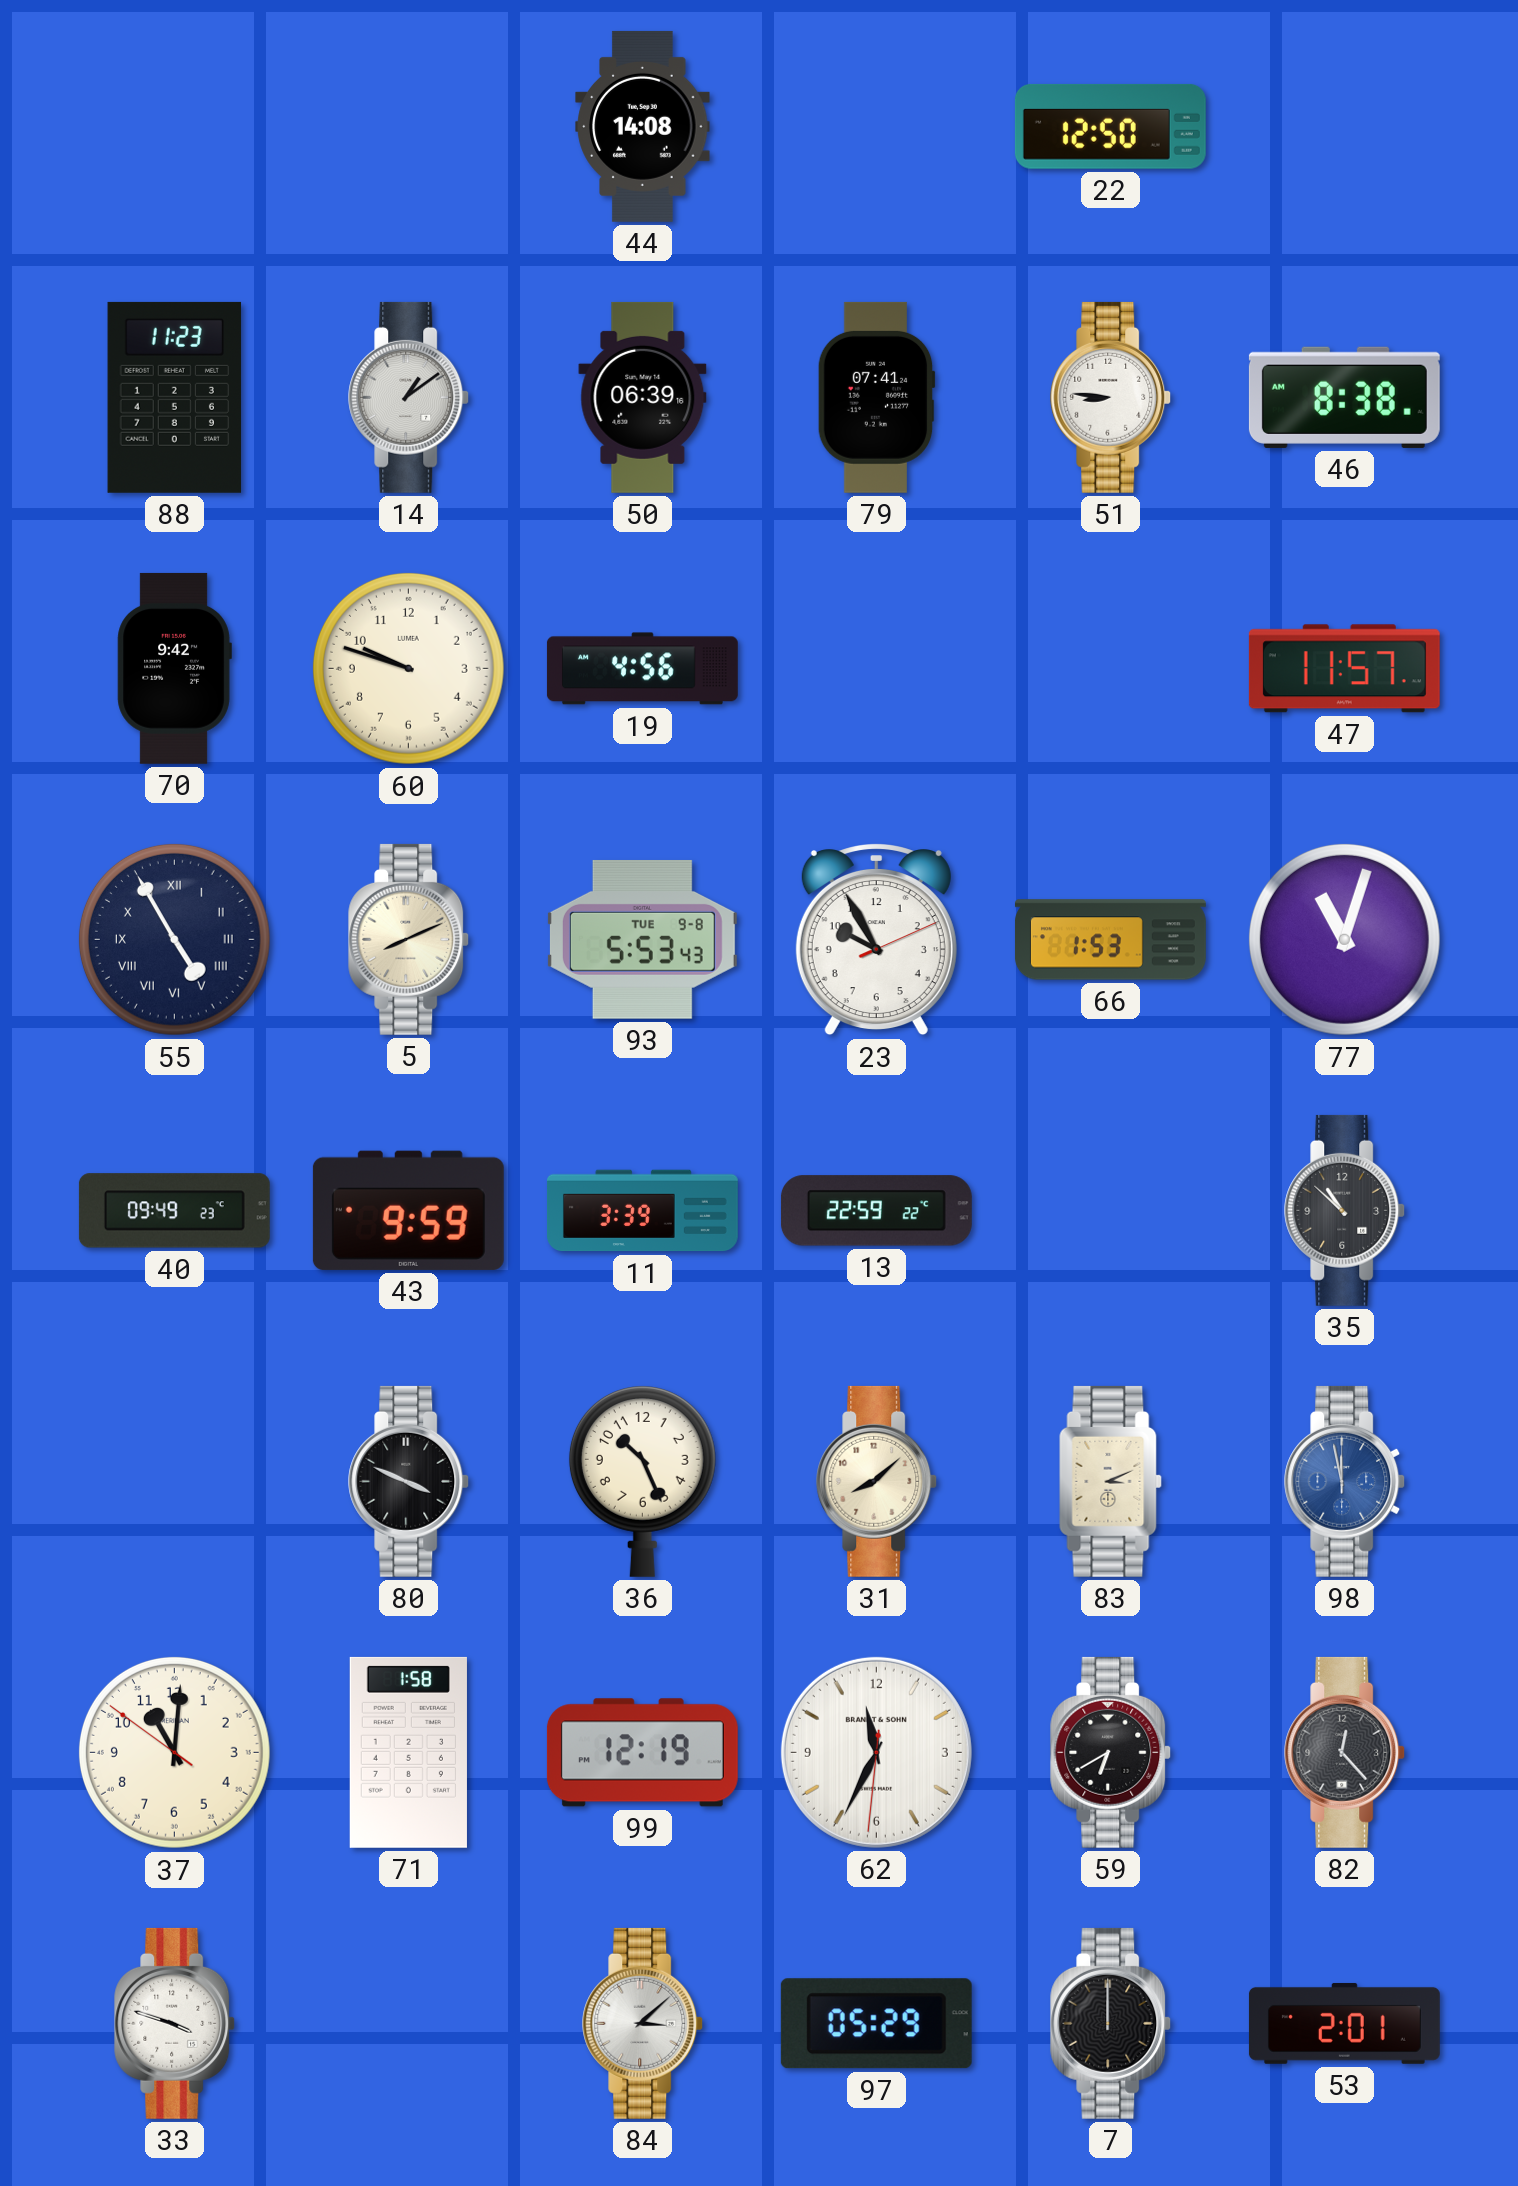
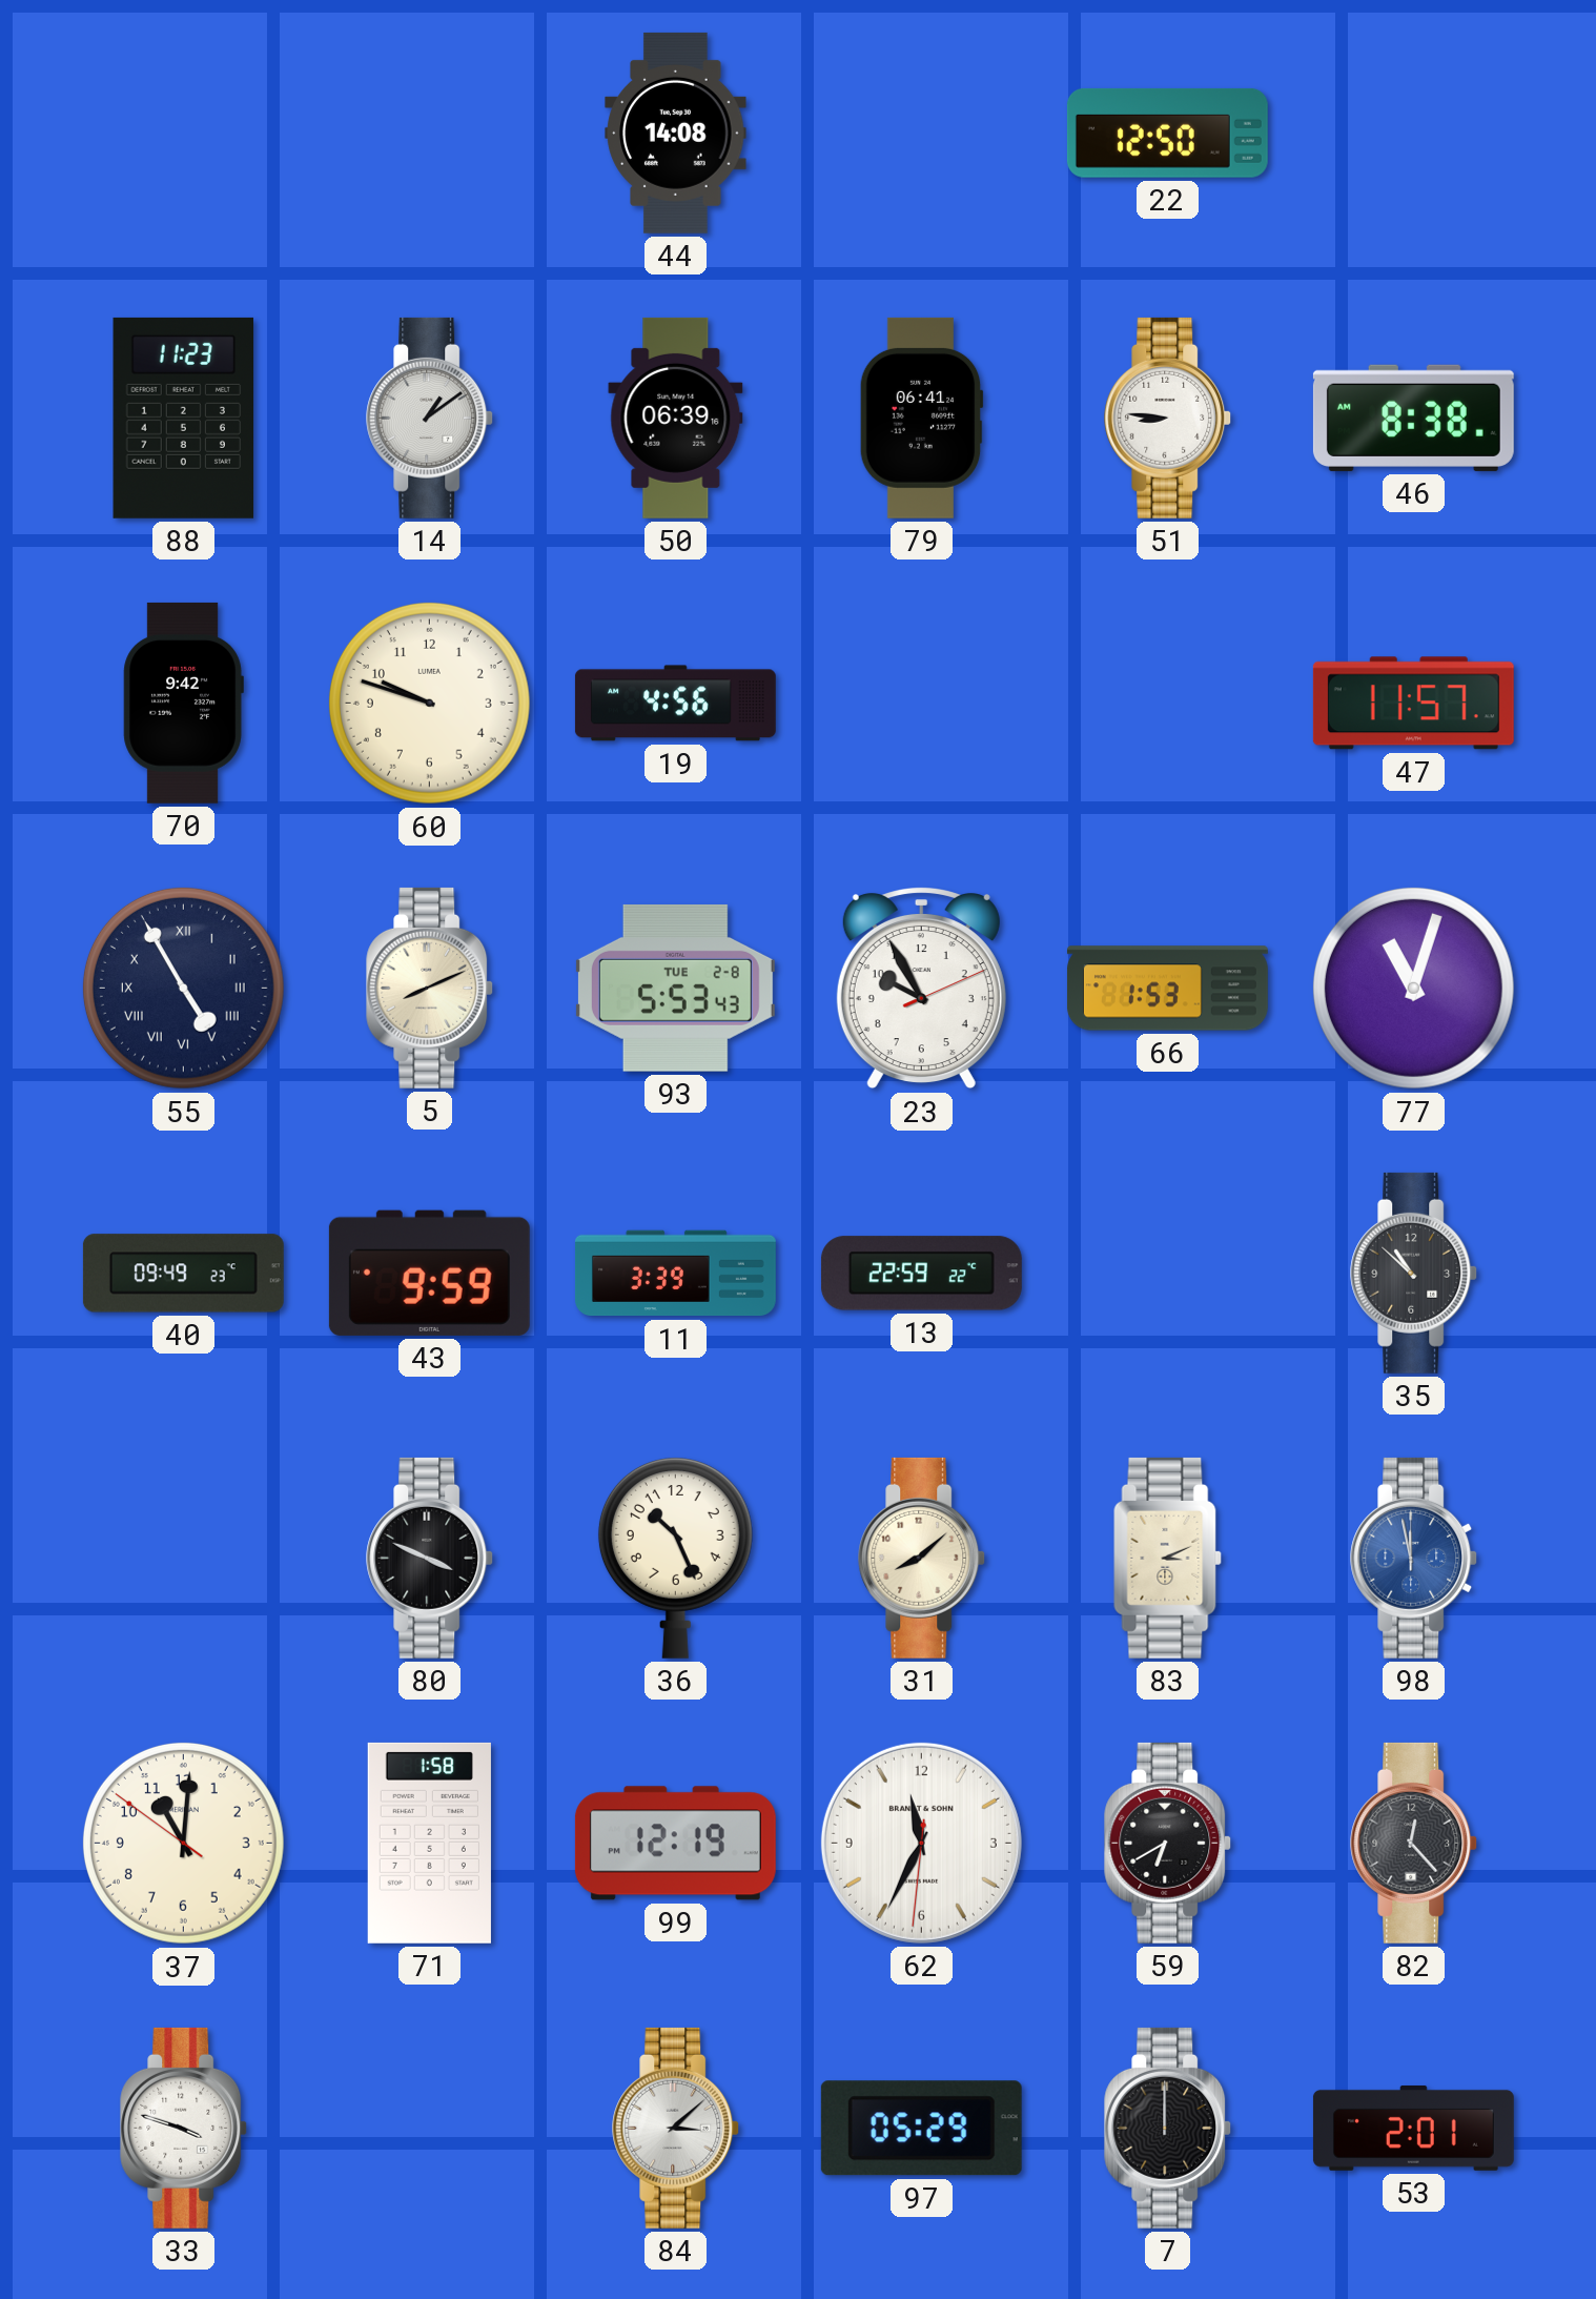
79: 07:41 -> 06:41 (921, 418)
93 date: TUE 9-8 -> TUE 2-8 (675, 988)
